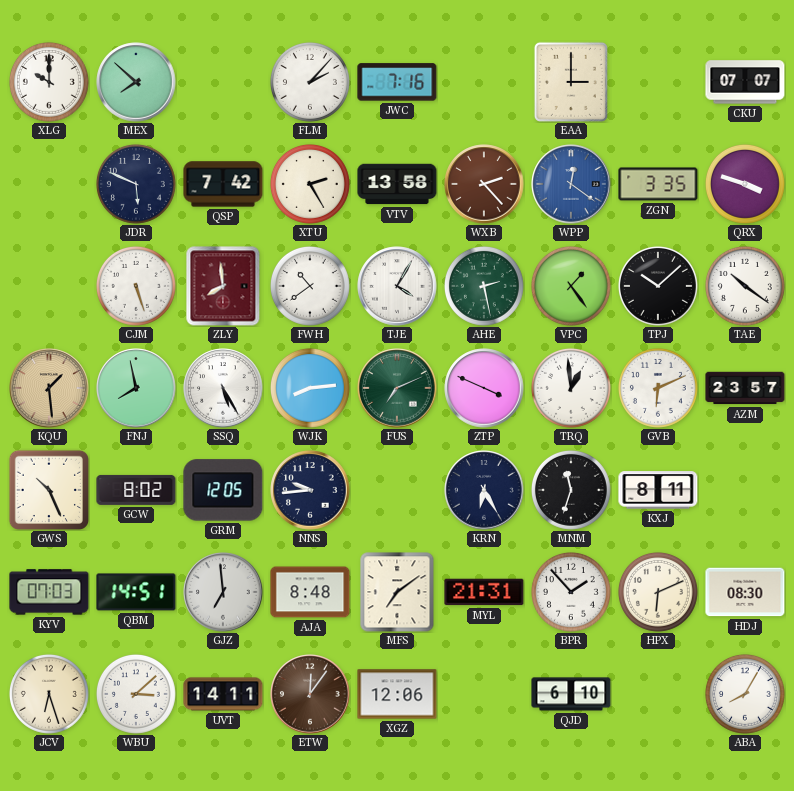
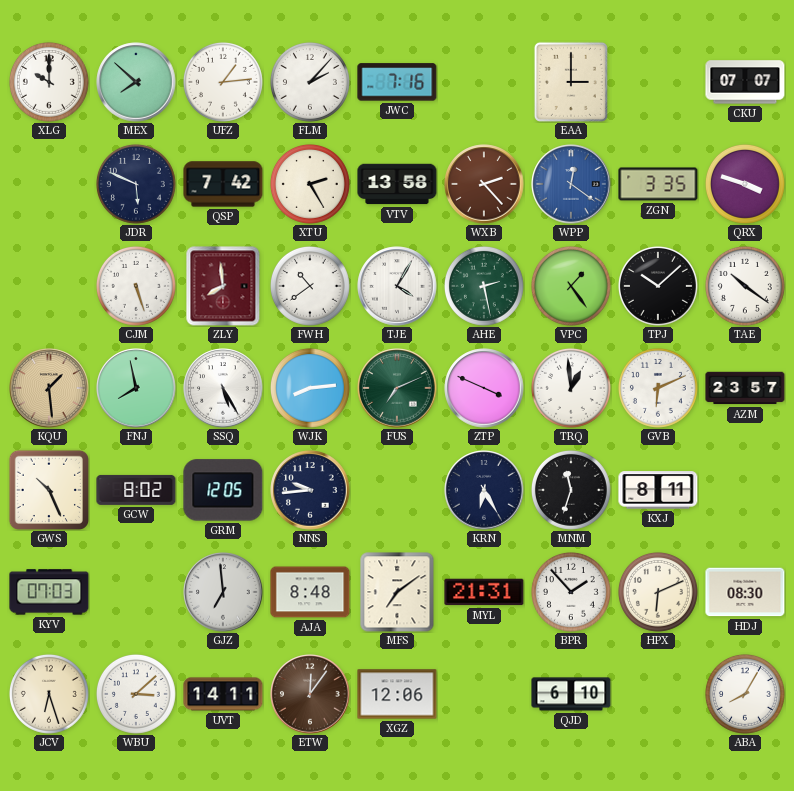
UFZ: none -> 1:14 (223, 82)
QBM: 14:51 -> none (136, 592)
